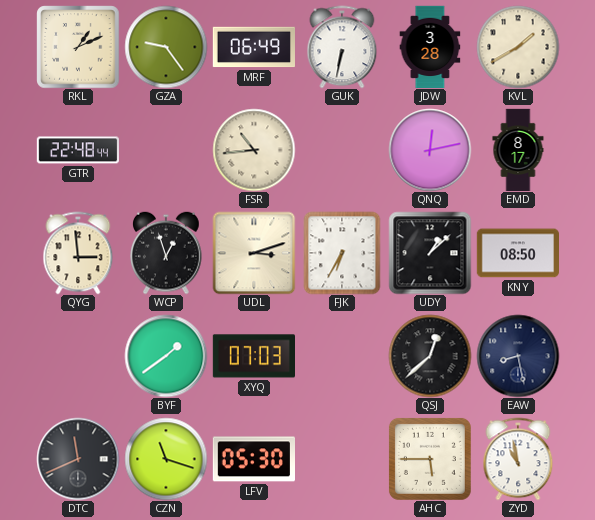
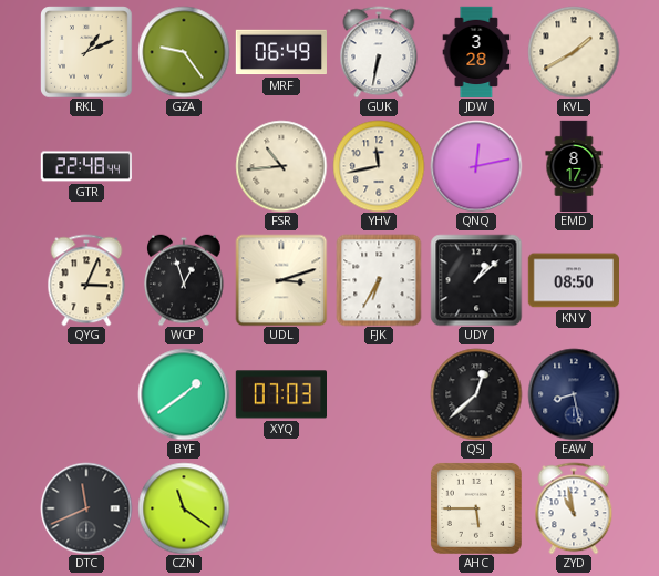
YHV: none -> 11:43 (379, 166)
QYG: 2:59 -> 3:04 (86, 280)
CZN: 11:18 -> 11:21 (184, 508)
LFV: 05:30 -> none (253, 459)
